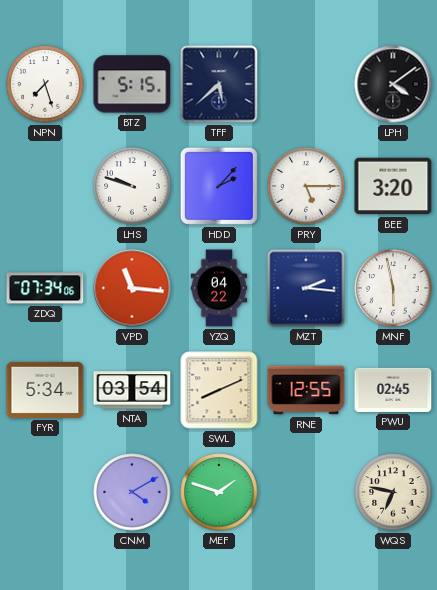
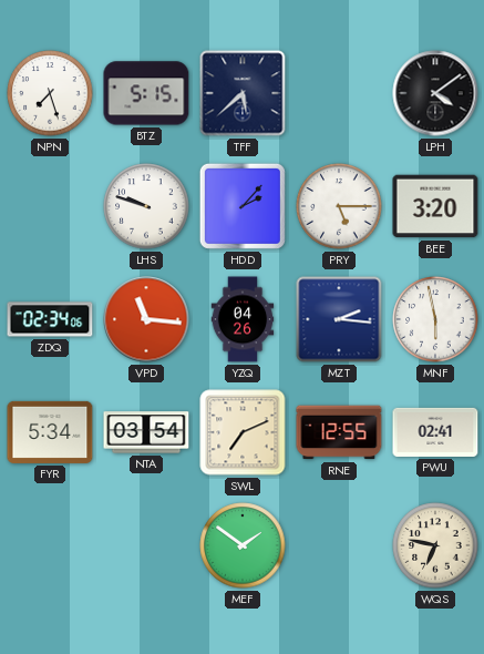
ZDQ: 07:34 -> 02:34 (50, 319)
YZQ: 04:22 -> 04:26 (243, 319)
SWL: 8:11 -> 7:11 (243, 432)
PWU: 02:45 -> 02:41 (435, 432)
CNM: 4:10 -> none (132, 492)
MEF: 1:48 -> 1:51 (243, 545)
